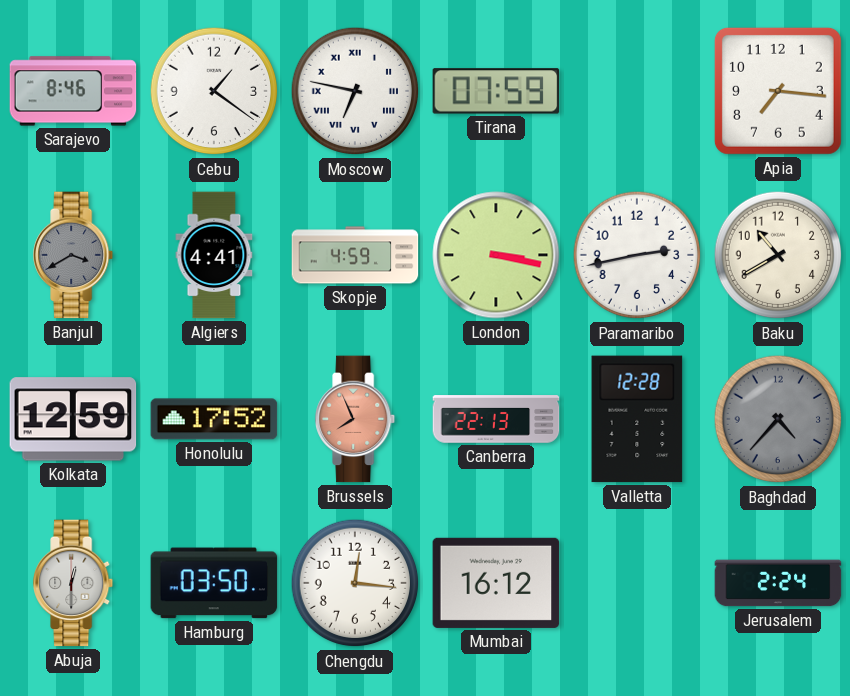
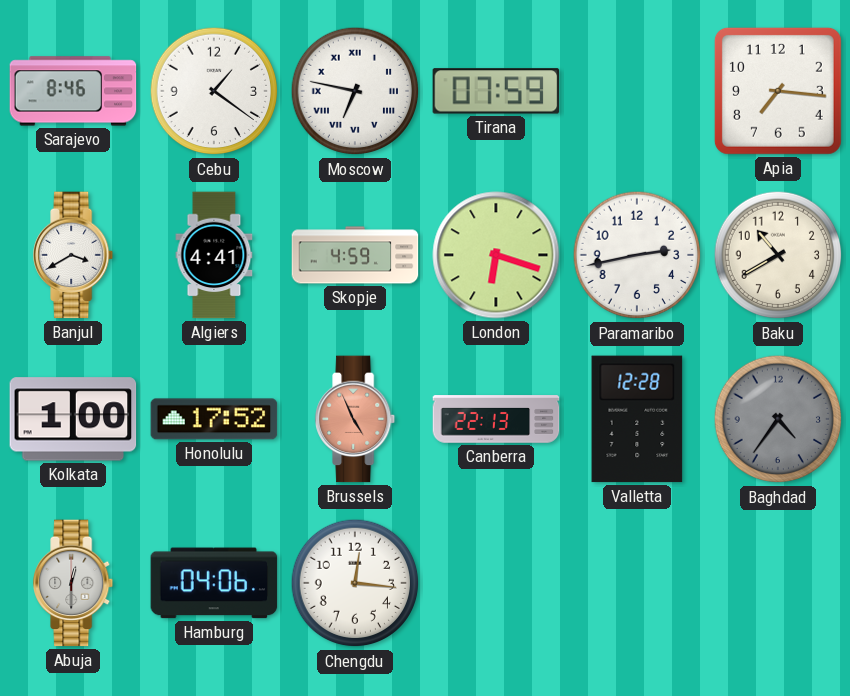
Banjul dial: grey -> white (74, 255)
London: 3:17 -> 6:18 (496, 255)
Kolkata: 12:59 -> 1:00 (73, 419)
Brussels: 7:56 -> 4:56 (356, 419)
Baghdad: 4:37 -> 4:36 (778, 419)
Hamburg: 03:50 -> 04:06 (214, 583)
Mumbai: 16:12 -> none (496, 583)
Jerusalem: 2:24 -> none (778, 583)
